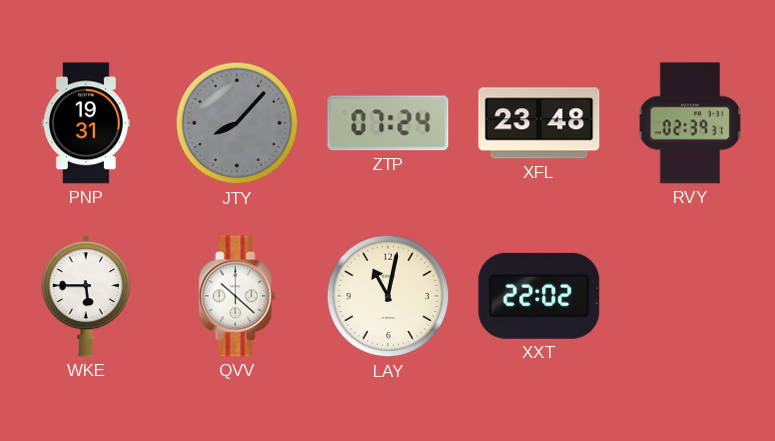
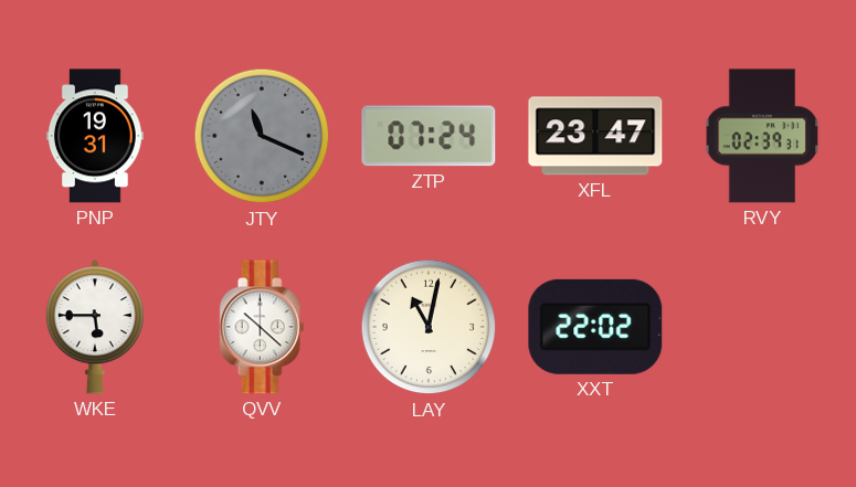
JTY: 8:07 -> 11:19 (262, 136)
XFL: 23:48 -> 23:47 (595, 136)
